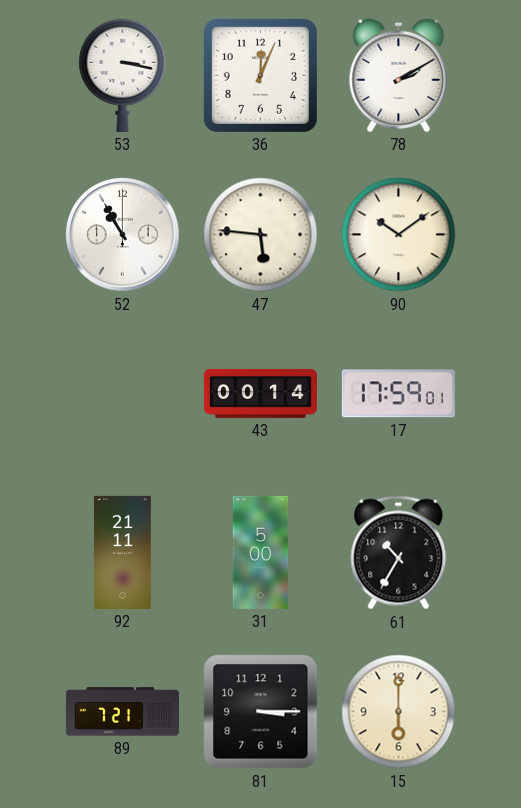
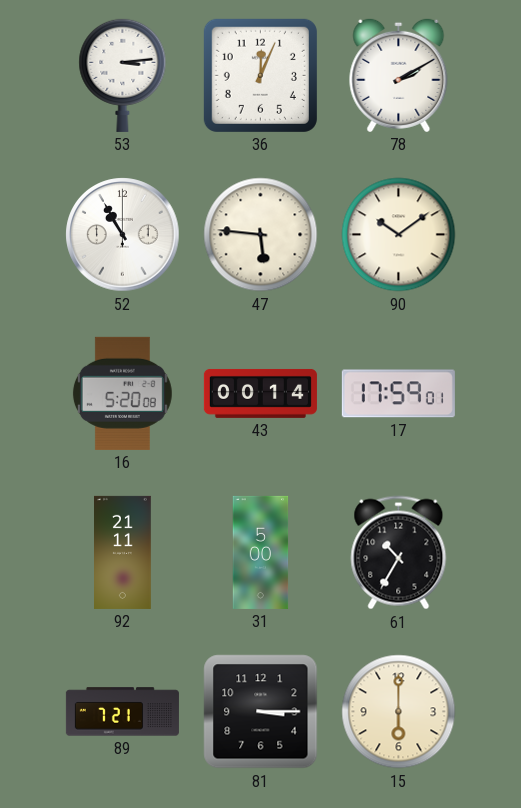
53: 3:17 -> 3:14 (123, 75)
16: none -> 5:20 (122, 393)
